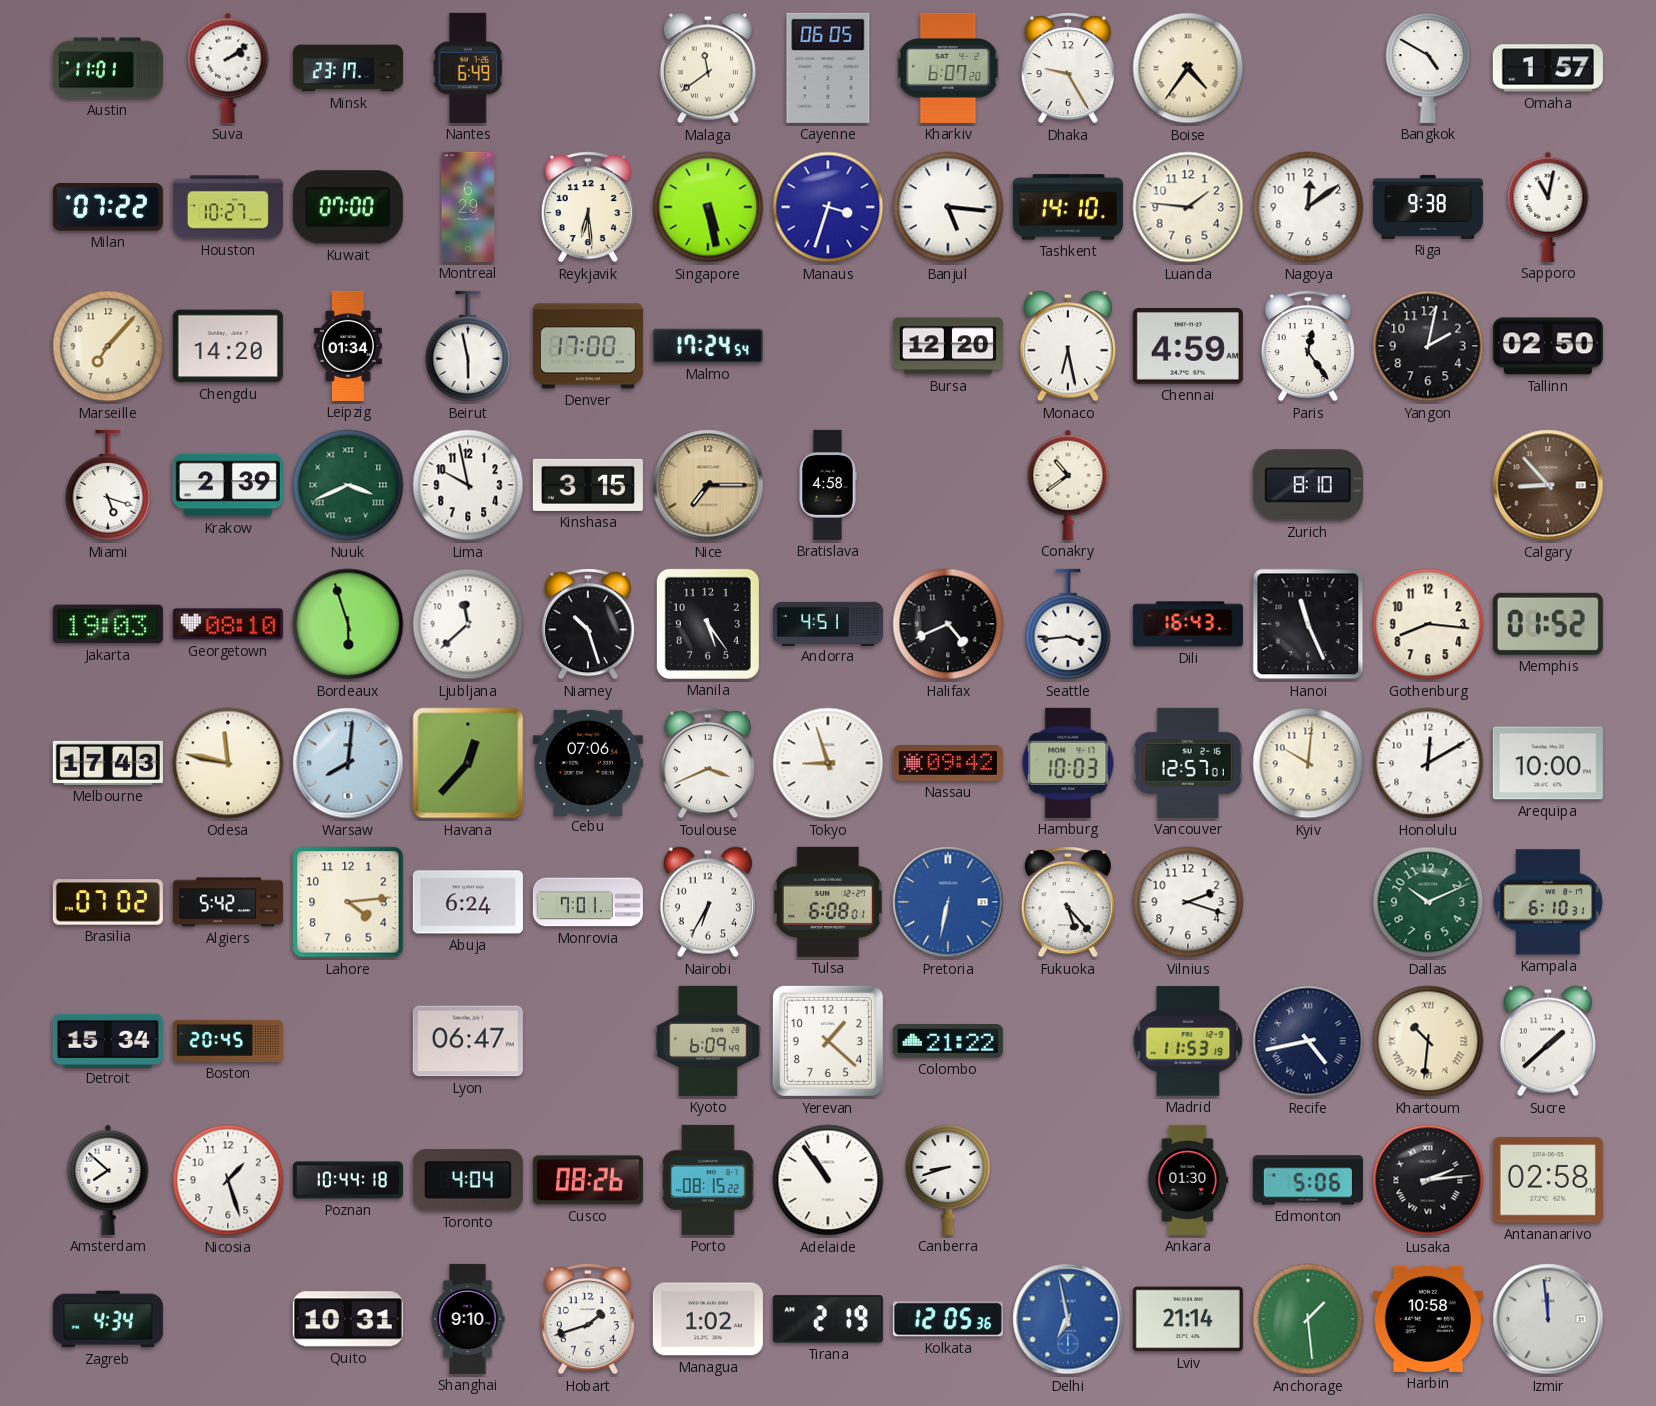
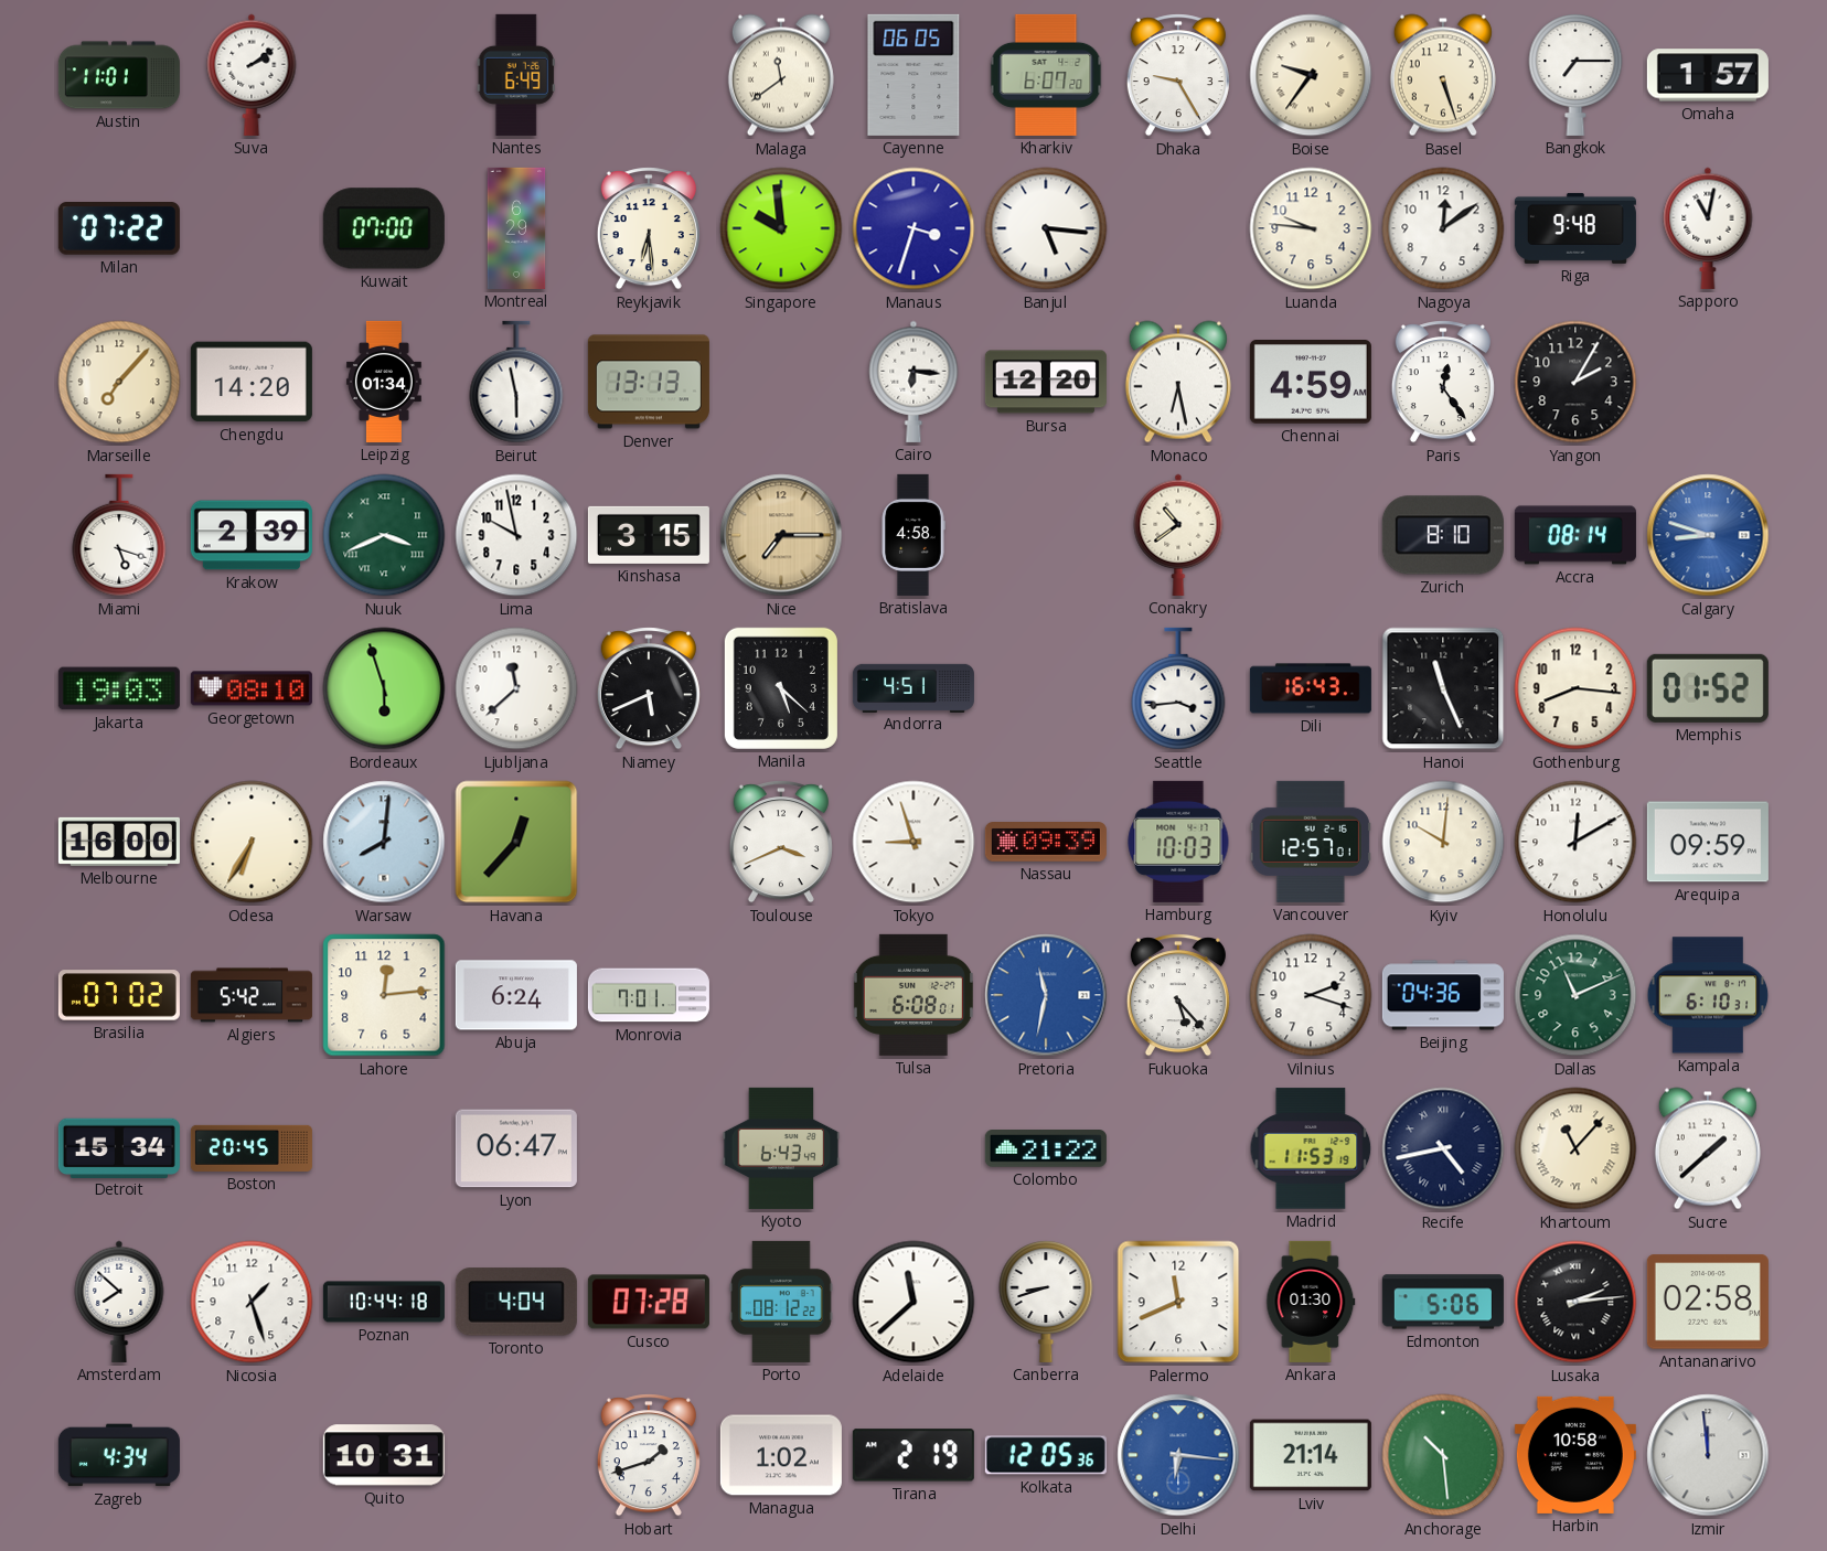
Minsk: 23:17 -> none (348, 68)
Boise: 4:36 -> 9:36 (1311, 75)
Basel: none -> 5:27 (1443, 75)
Bangkok: 4:50 -> 7:15 (1575, 75)
Houston: 10:27 -> none (228, 207)
Singapore: 5:28 -> 9:59 (781, 228)
Tashkent: 14:10 -> none (1068, 207)
Luanda: 1:46 -> 9:46 (1311, 228)
Riga: 9:38 -> 9:48 (1575, 228)
Denver: 17:00 -> 13:13 (649, 382)
Malmo: 17:24 -> none (708, 346)
Cairo: none -> 6:16 (913, 382)
Yangon: 2:02 -> 2:05 (1575, 382)
Tallinn: 02:50 -> none (1548, 346)
Accra: none -> 08:14 (1575, 535)
Calgary: 8:53 -> 8:48 (1708, 535)
Calgary dial: brown -> blue (1708, 535)
Niamey: 10:27 -> 5:41 (649, 688)
Manila: 5:24 -> 5:22 (781, 688)
Halifax: 4:41 -> none (948, 624)
Melbourne: 17:43 -> 16:00 (119, 842)
Odesa: 11:47 -> 6:35 (252, 842)
Cebu: 07:06 -> none (588, 762)
Nassau: 09:42 -> 09:39 (1046, 843)
Arequipa: 10:00 -> 09:59 (1708, 842)
Lahore: 4:14 -> 12:14 (384, 995)
Nairobi: 6:35 -> none (708, 902)
Pretoria: 6:32 -> 11:32 (1046, 995)
Beijing: none -> 04:36 (1443, 995)
Dallas: 10:11 -> 11:11 (1575, 995)
Kyoto: 6:09 -> 6:43 (781, 1148)
Yerevan: 1:22 -> none (828, 1041)
Khartoum: 10:31 -> 11:07 (1575, 1148)
Cusco: 08:26 -> 07:28 (649, 1302)
Porto: 08:15 -> 08:12 (781, 1302)
Adelaide: 10:54 -> 11:38 (913, 1302)
Palermo: none -> 11:41 (1178, 1302)
Shanghai: 9:10 -> none (468, 1319)
Delhi: 6:58 -> 6:16 (1178, 1455)
Anchorage: 1:29 -> 10:29 (1443, 1455)
